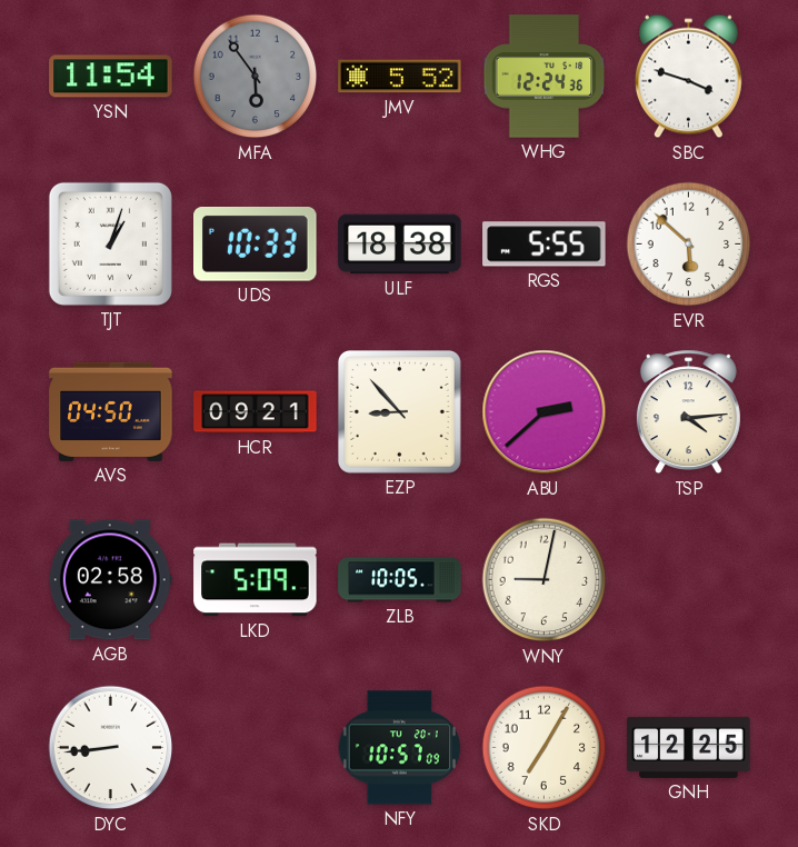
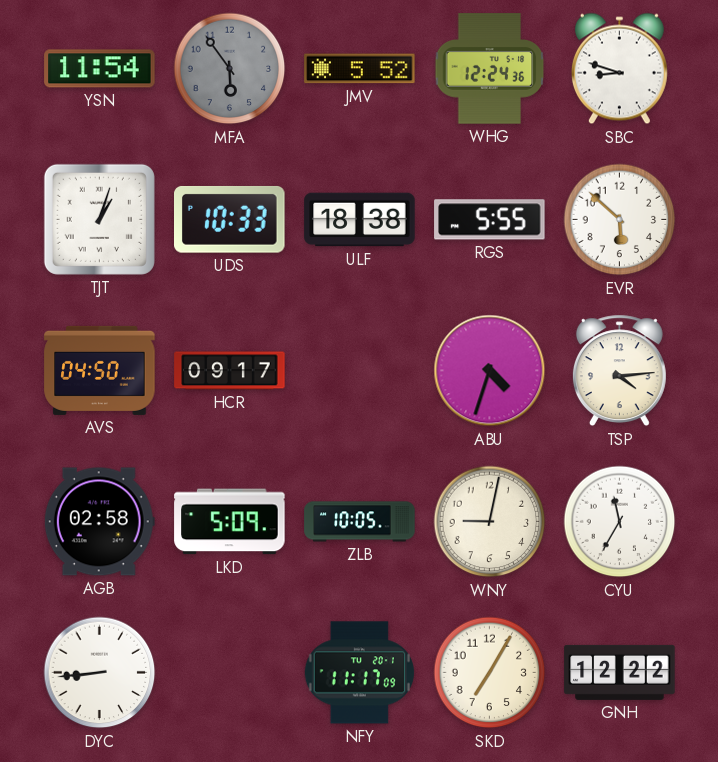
SBC: 3:48 -> 8:48 (619, 69)
HCR: 09:21 -> 09:17 (230, 371)
EZP: 8:53 -> none (400, 412)
ABU: 2:38 -> 4:33 (490, 371)
CYU: none -> 11:35 (620, 522)
NFY: 10:57 -> 11:17 (359, 673)
GNH: 12:25 -> 12:22 (620, 672)
